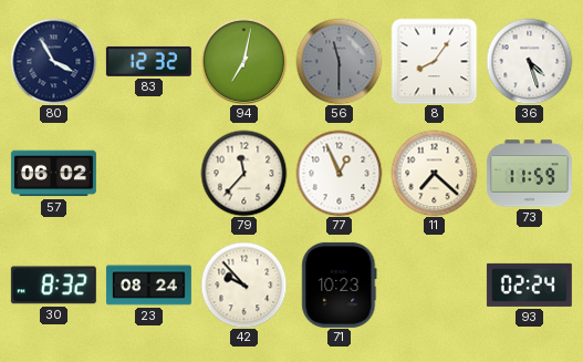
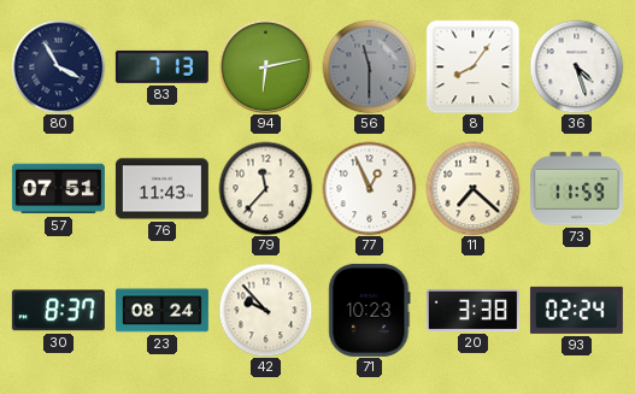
83: 12:32 -> 7:13 (161, 66)
94: 7:02 -> 6:13 (265, 66)
57: 06:02 -> 07:51 (58, 189)
76: none -> 11:43 (161, 189)
30: 8:32 -> 8:37 (58, 311)
20: none -> 3:38 (472, 310)
